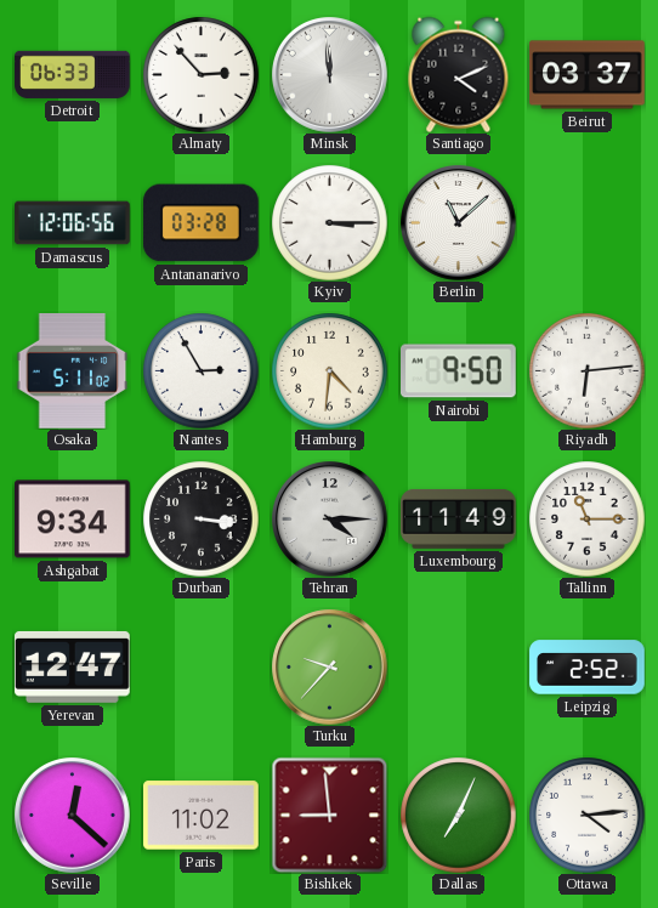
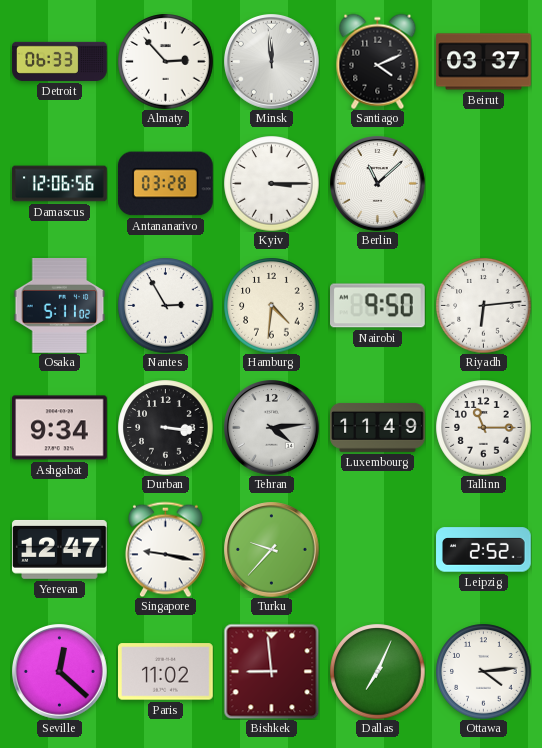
Tehran: 4:15 -> 4:14 (272, 428)
Singapore: none -> 9:17 (166, 549)
